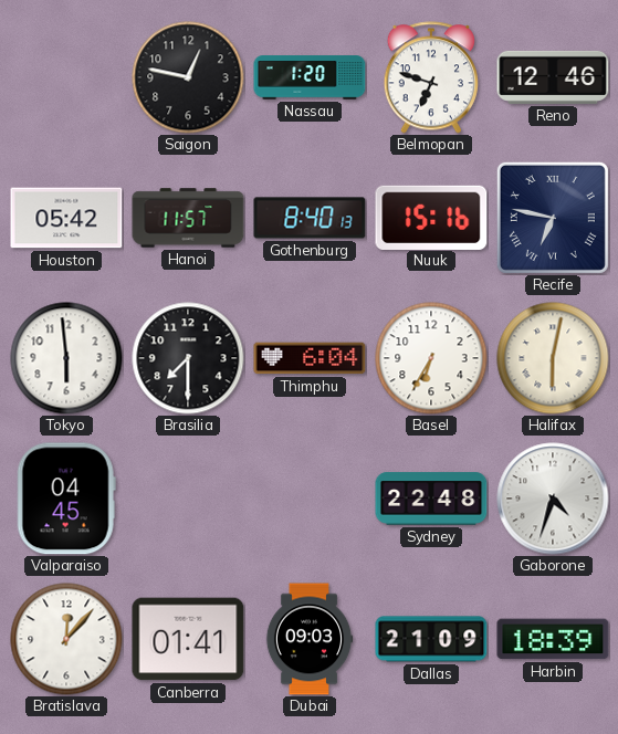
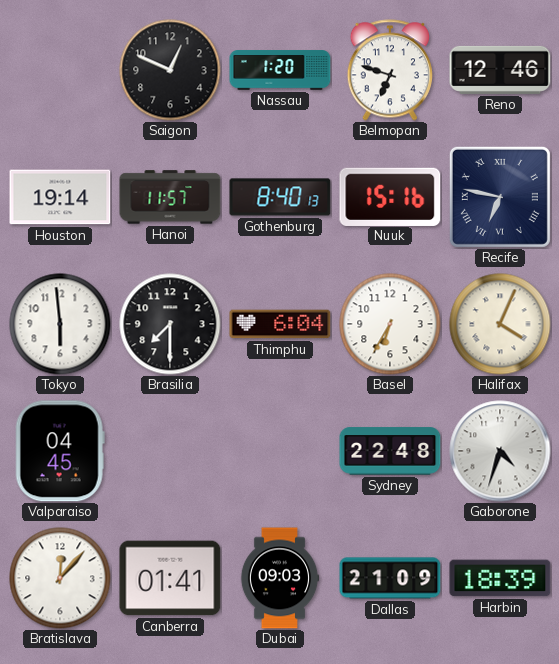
Saigon: 12:47 -> 12:49 (170, 70)
Houston: 05:42 -> 19:14 (60, 197)
Halifax: 6:02 -> 4:04 (500, 324)
